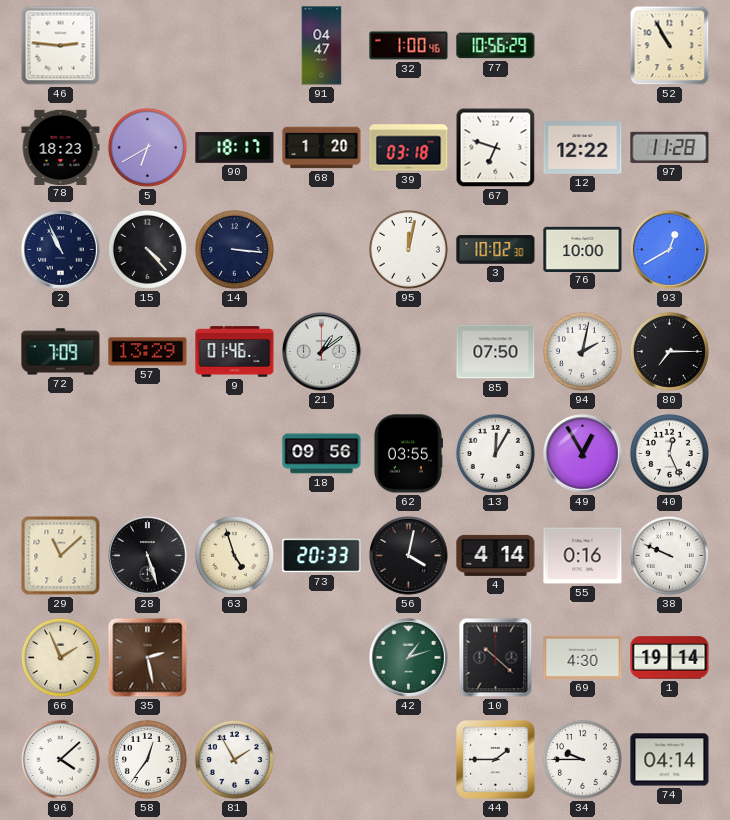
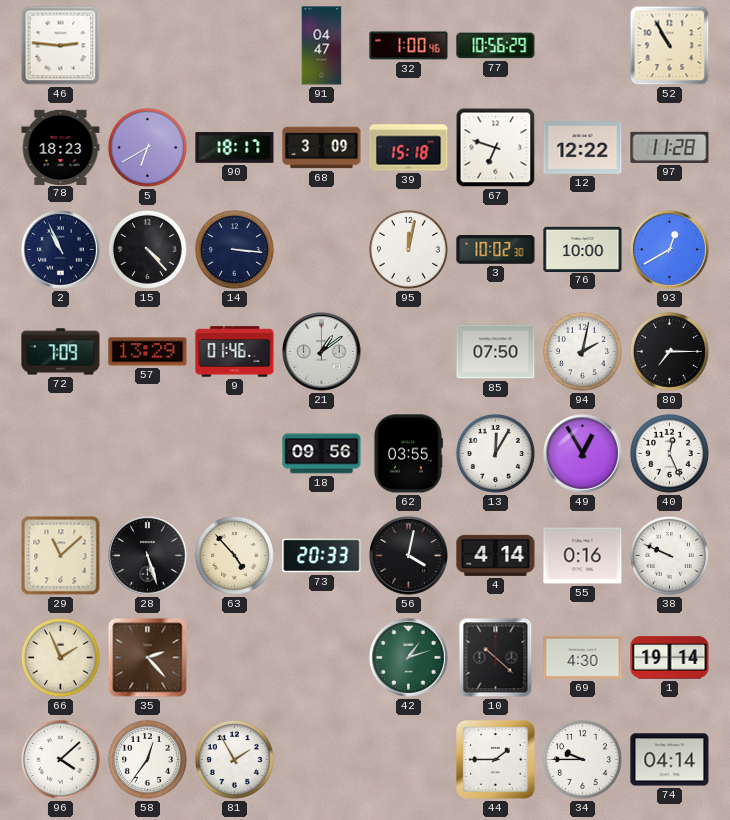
68: 1:20 -> 3:09 (322, 148)
39: 03:18 -> 15:18 (409, 148)
63: 4:57 -> 4:53 (234, 555)
35: 2:28 -> 2:23 (148, 658)
